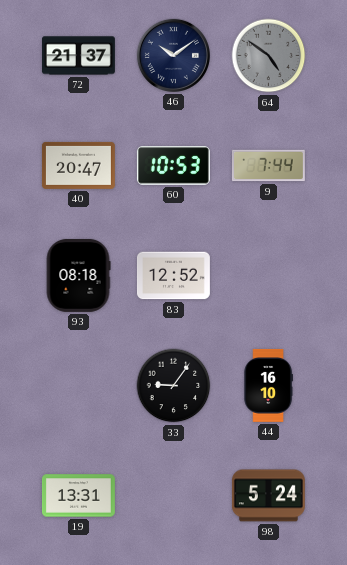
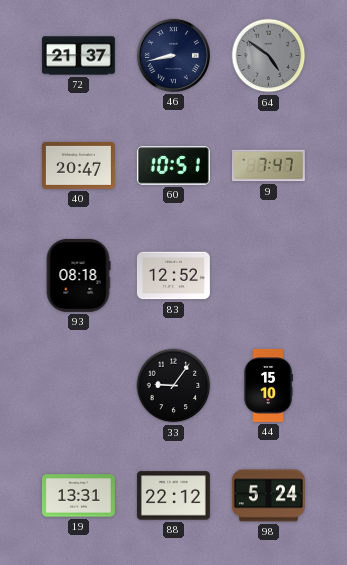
46: 10:09 -> 8:43 (173, 55)
60: 10:53 -> 10:51 (173, 166)
9: 7:44 -> 7:47 (268, 166)
44: 16:10 -> 15:10 (268, 385)
88: none -> 22:12 (173, 496)
